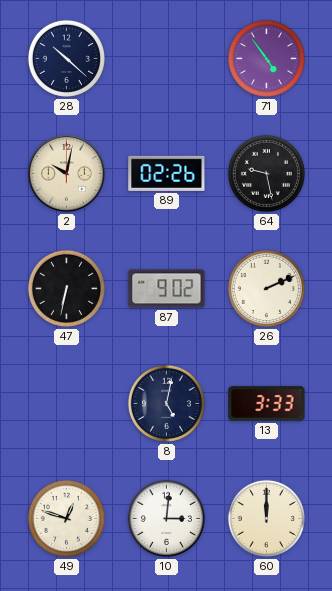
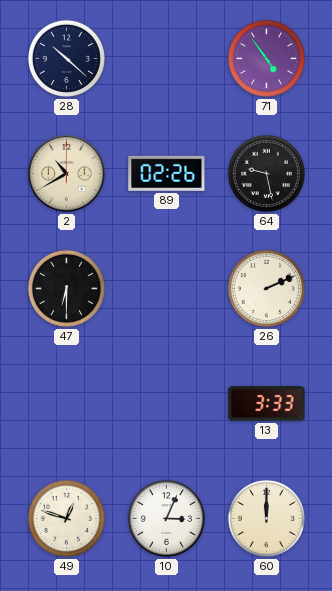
2: 10:02 -> 10:40 (67, 174)
47: 6:32 -> 6:30 (66, 288)
87: 9:02 -> none (167, 289)
8: 5:02 -> none (166, 403)
10: 3:01 -> 3:04 (166, 518)
